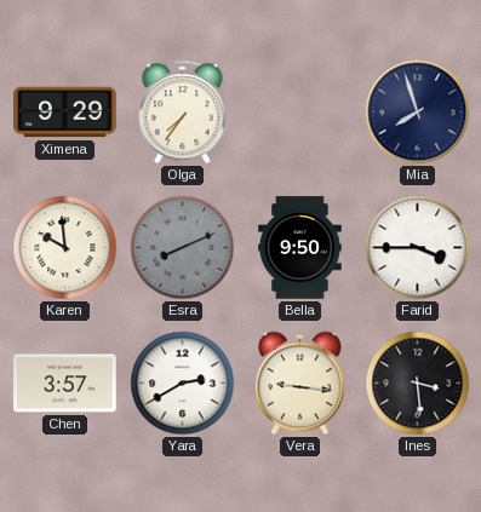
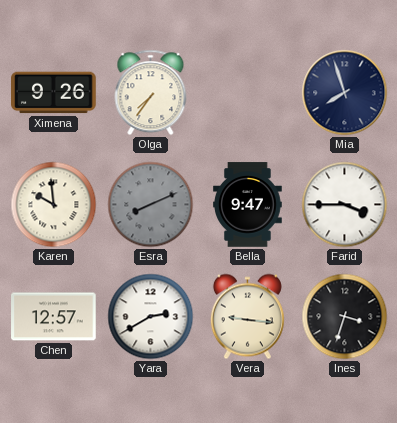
Ximena: 9:29 -> 9:26 (54, 93)
Bella: 9:50 -> 9:47 (248, 205)
Chen: 3:57 -> 12:57 (54, 317)
Ines: 3:29 -> 3:33 (345, 317)
